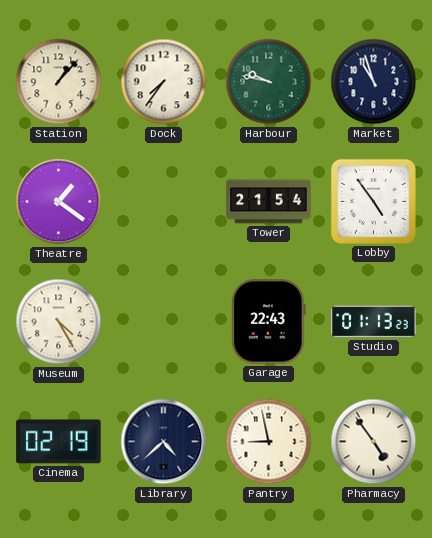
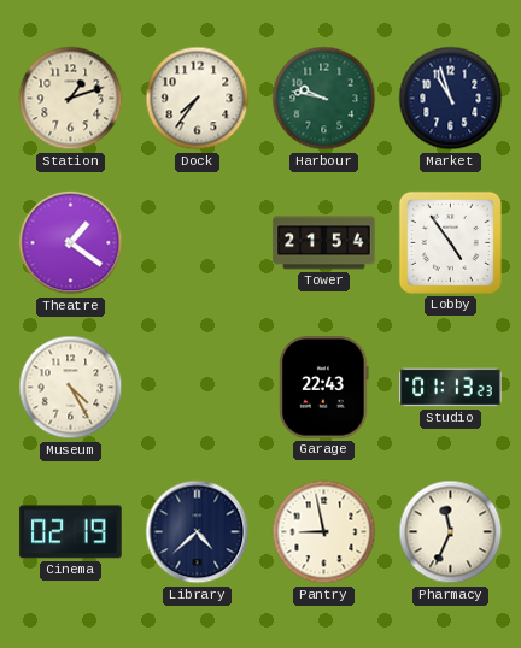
Station: 1:07 -> 1:12 (71, 99)
Pharmacy: 4:54 -> 11:34 (451, 532)
